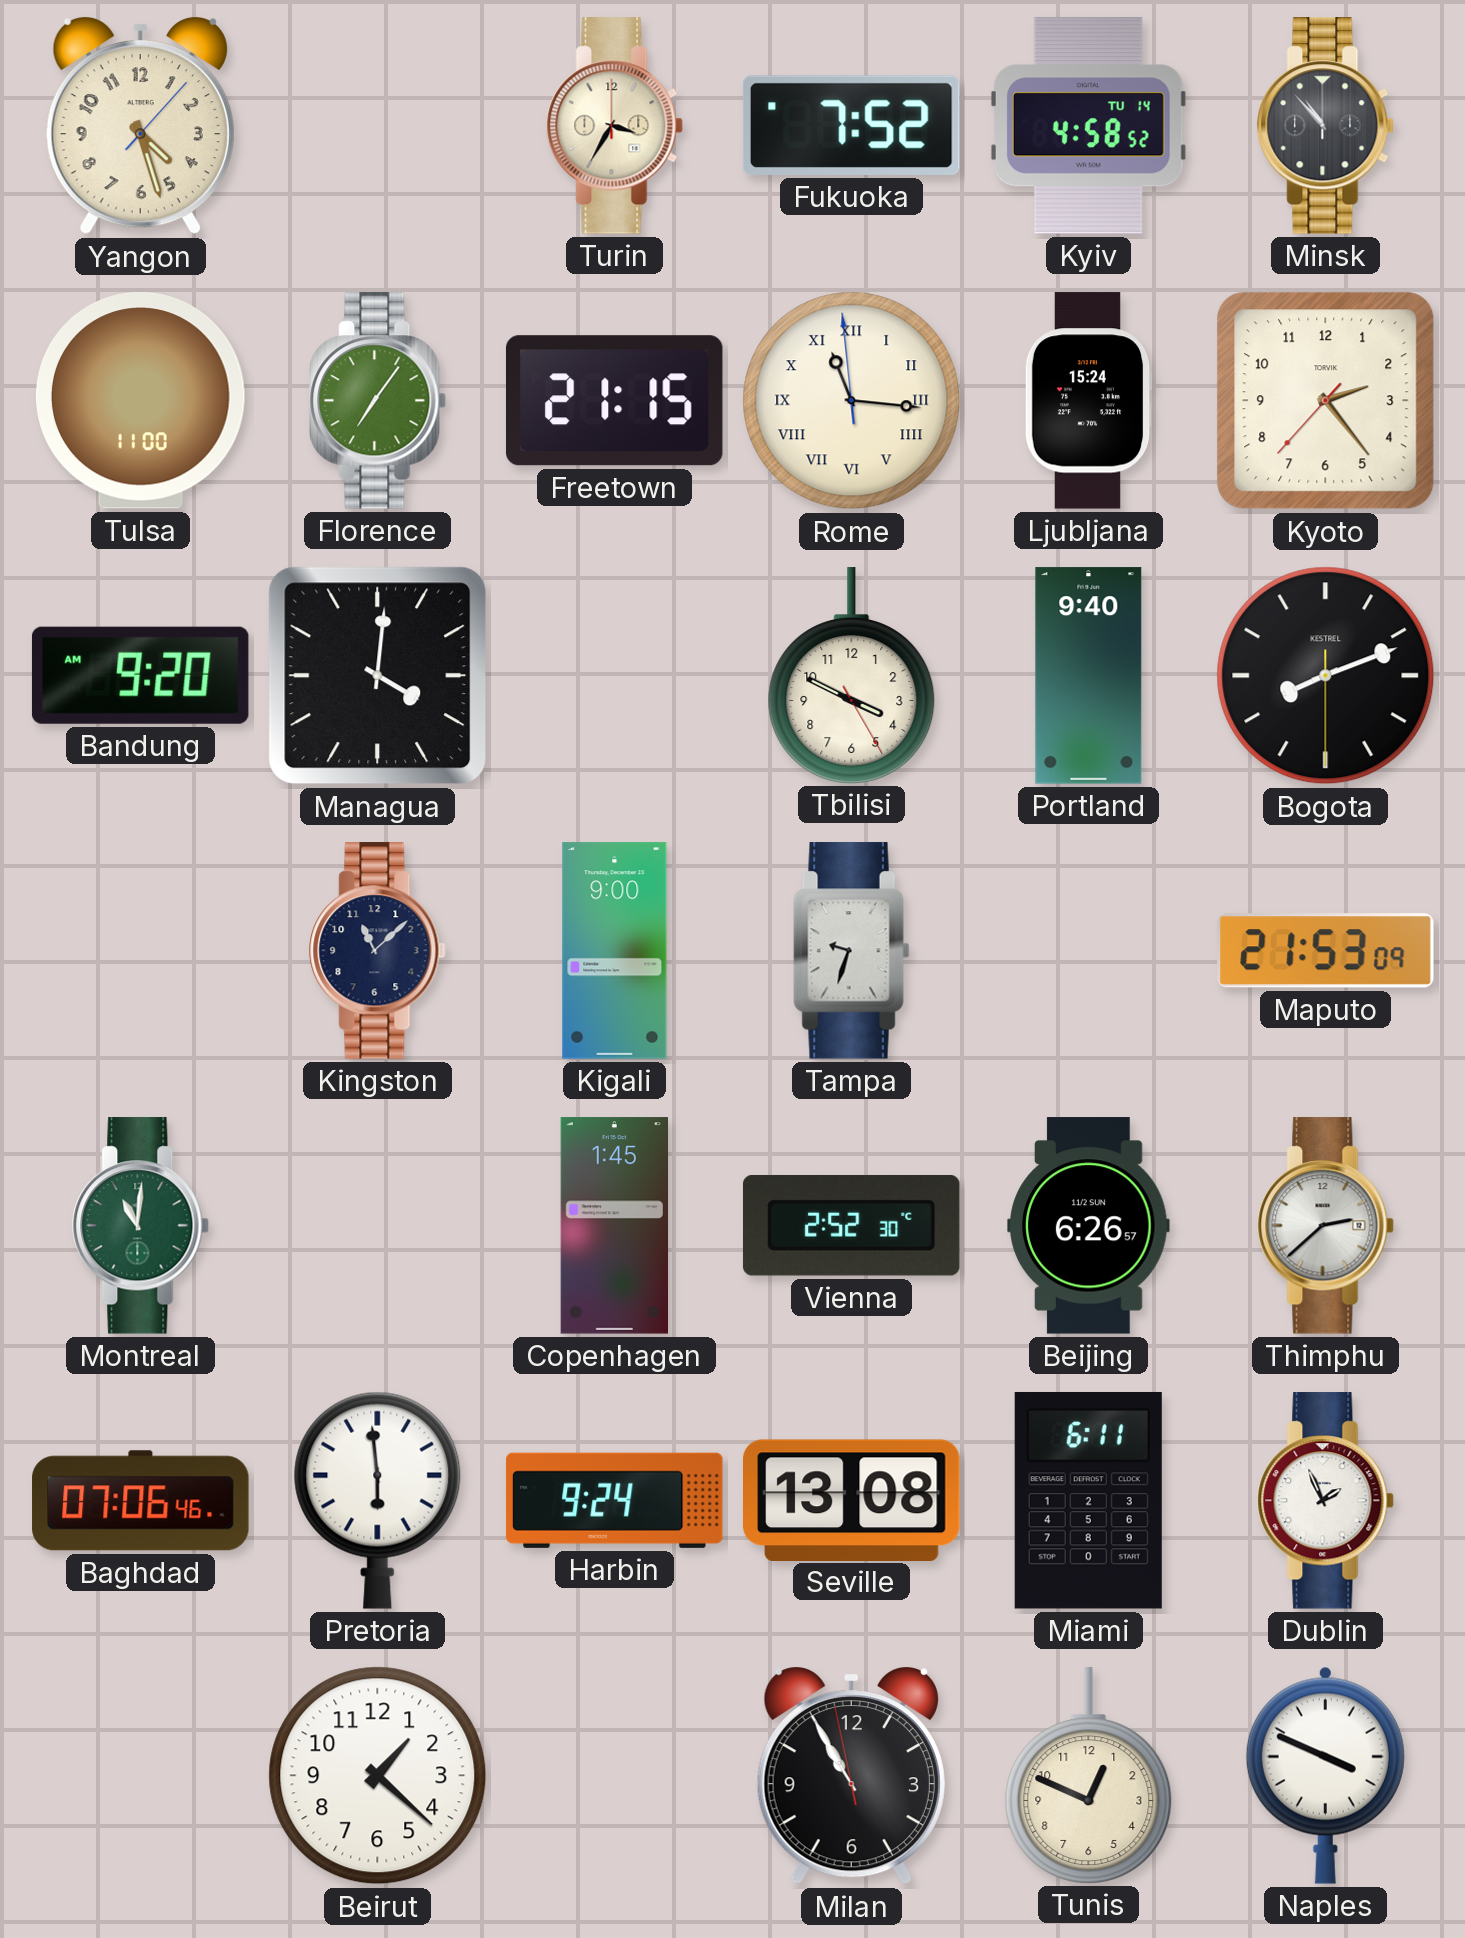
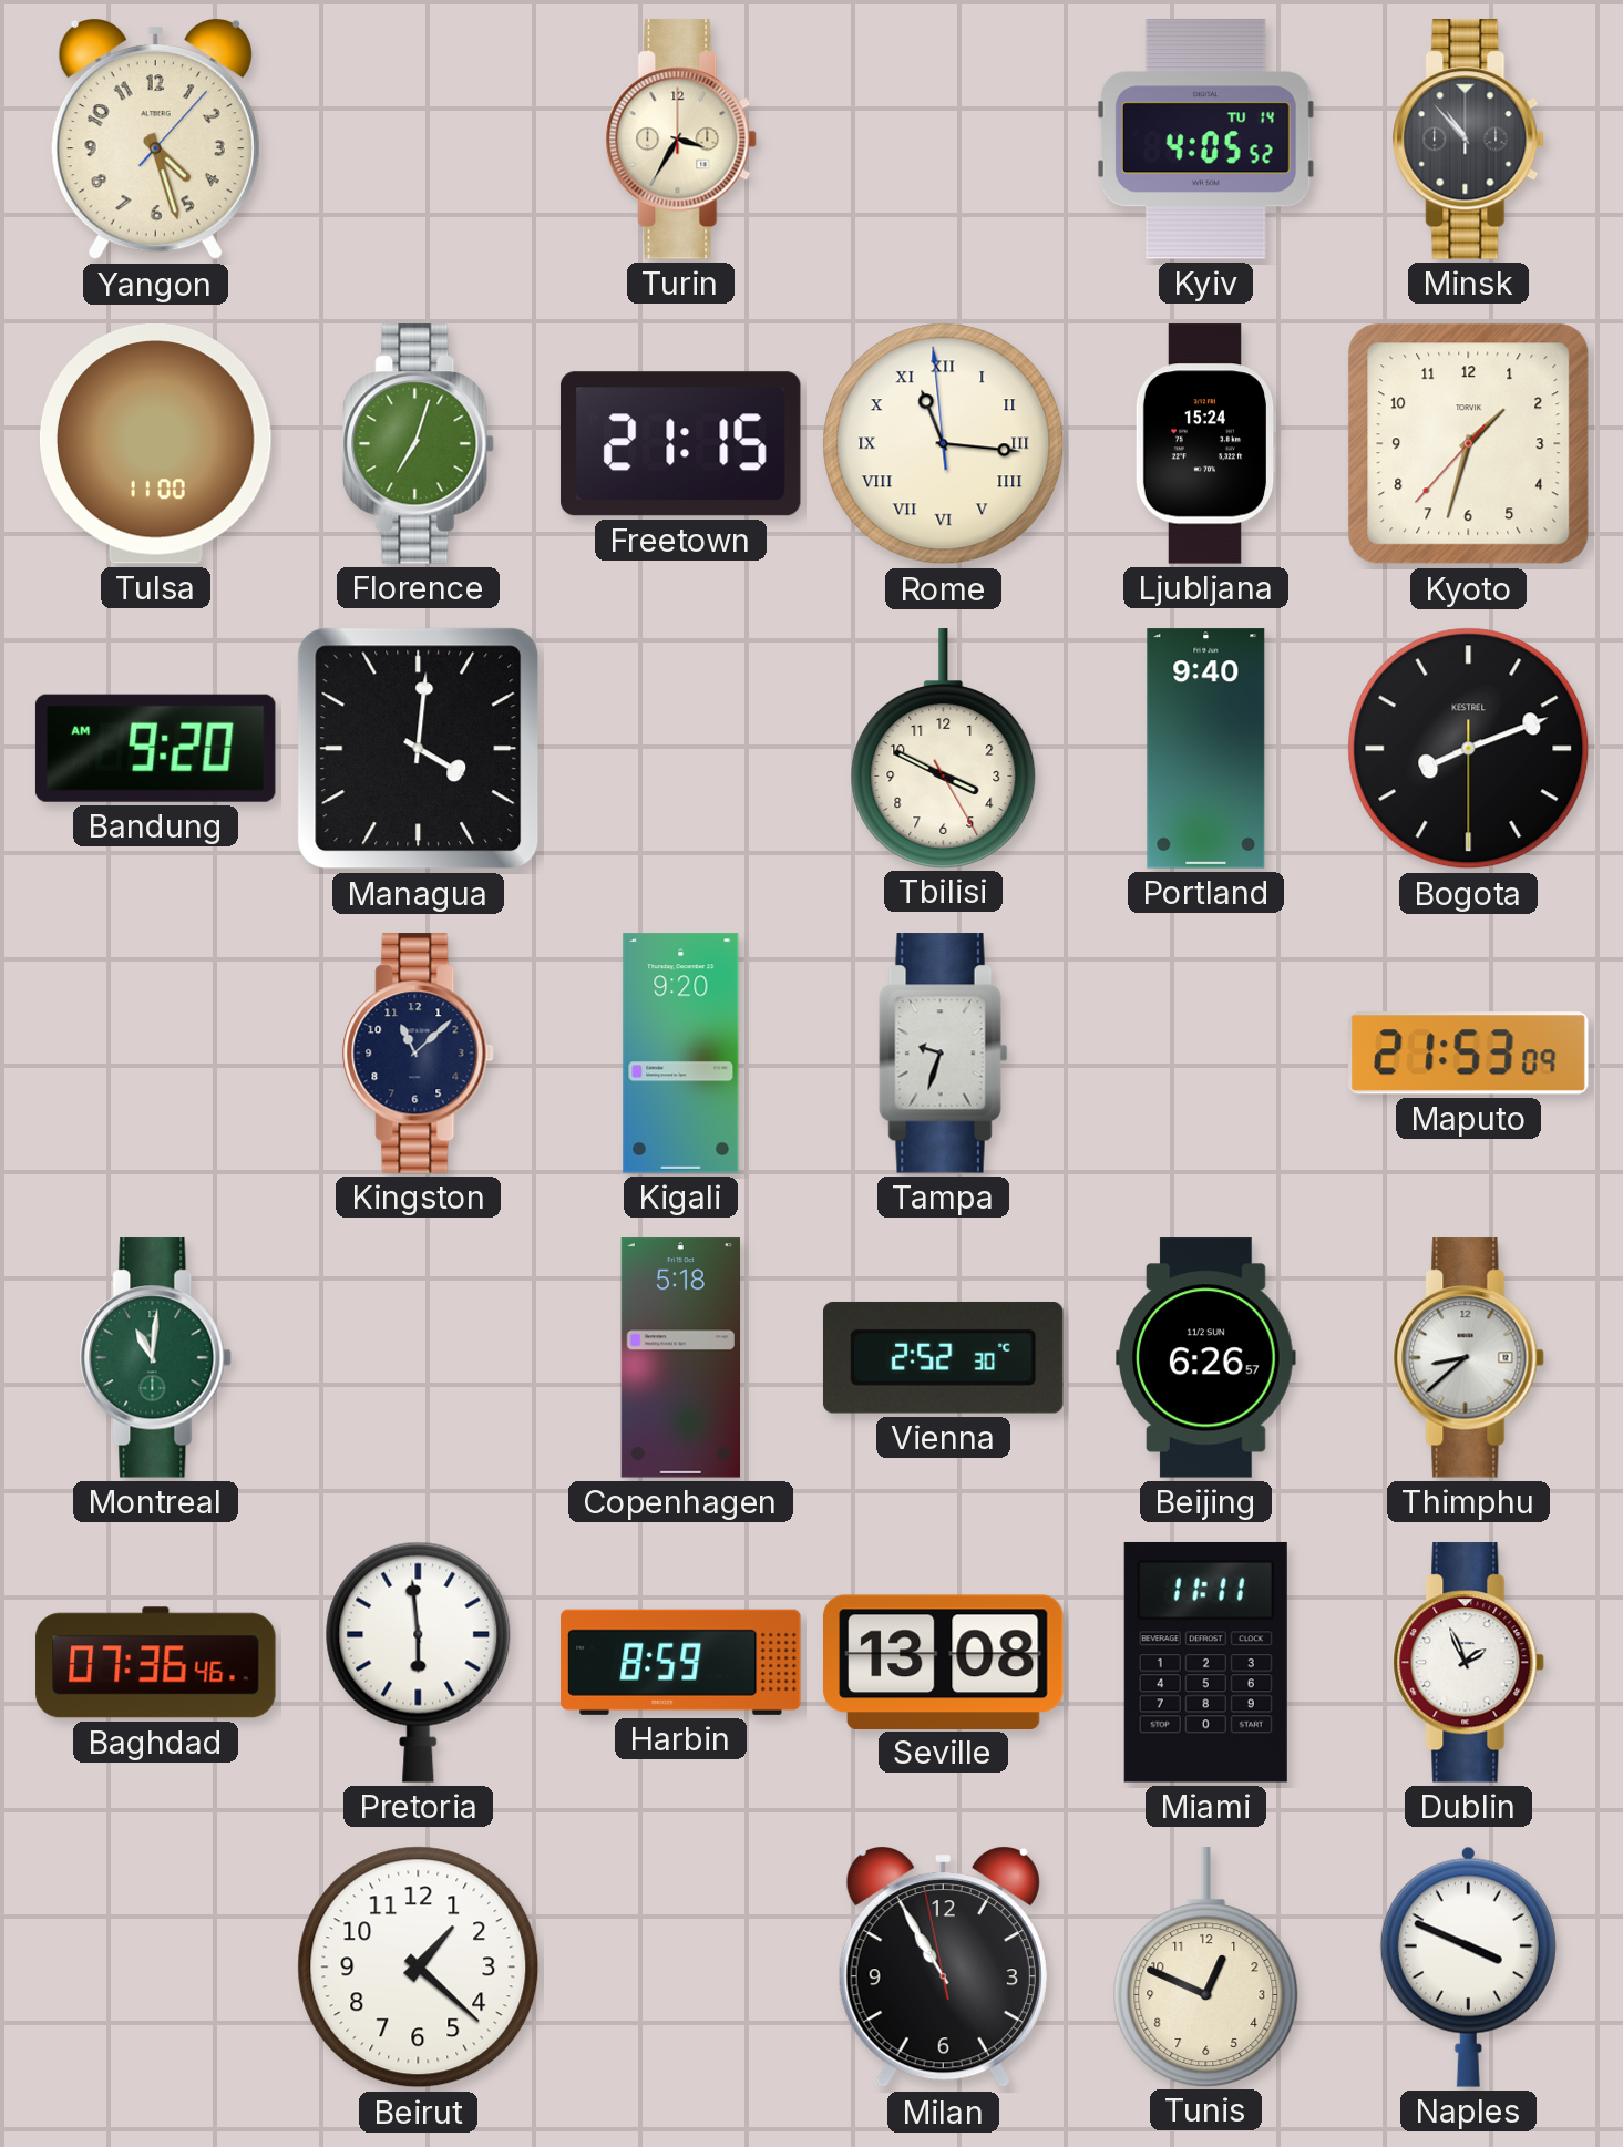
Fukuoka: 7:52 -> none (851, 125)
Kyiv: 4:58 -> 4:05 (1205, 140)
Florence: 7:06 -> 7:03 (419, 444)
Kyoto: 2:23 -> 1:32 (1469, 444)
Kigali: 9:00 -> 9:20 (681, 1054)
Copenhagen: 1:45 -> 5:18 (680, 1358)
Thimphu: 2:38 -> 8:38 (1469, 1358)
Baghdad: 07:06 -> 07:36 (156, 1663)
Harbin: 9:24 -> 8:59 (681, 1662)
Miami: 6:11 -> 11:11 (1205, 1662)
